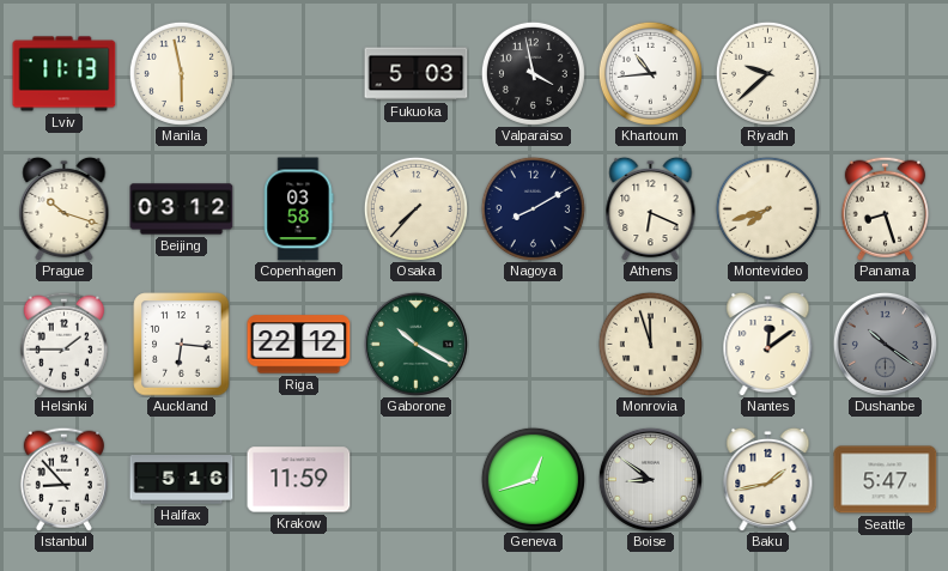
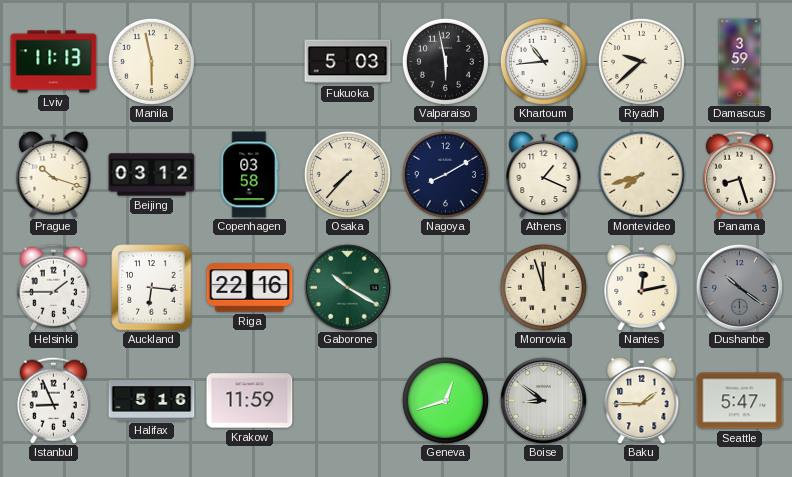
Valparaiso: 3:58 -> 5:58 (445, 61)
Damascus: none -> 3:59 (740, 62)
Athens: 6:19 -> 1:19 (544, 174)
Riga: 22:12 -> 22:16 (250, 288)
Nantes: 12:09 -> 12:13 (642, 287)
Istanbul: 8:53 -> 8:56 (53, 400)
Baku: 1:43 -> 1:45 (642, 400)
